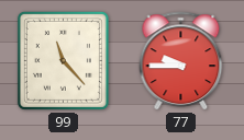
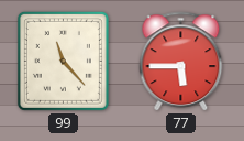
77: 9:45 -> 5:45 (181, 62)
